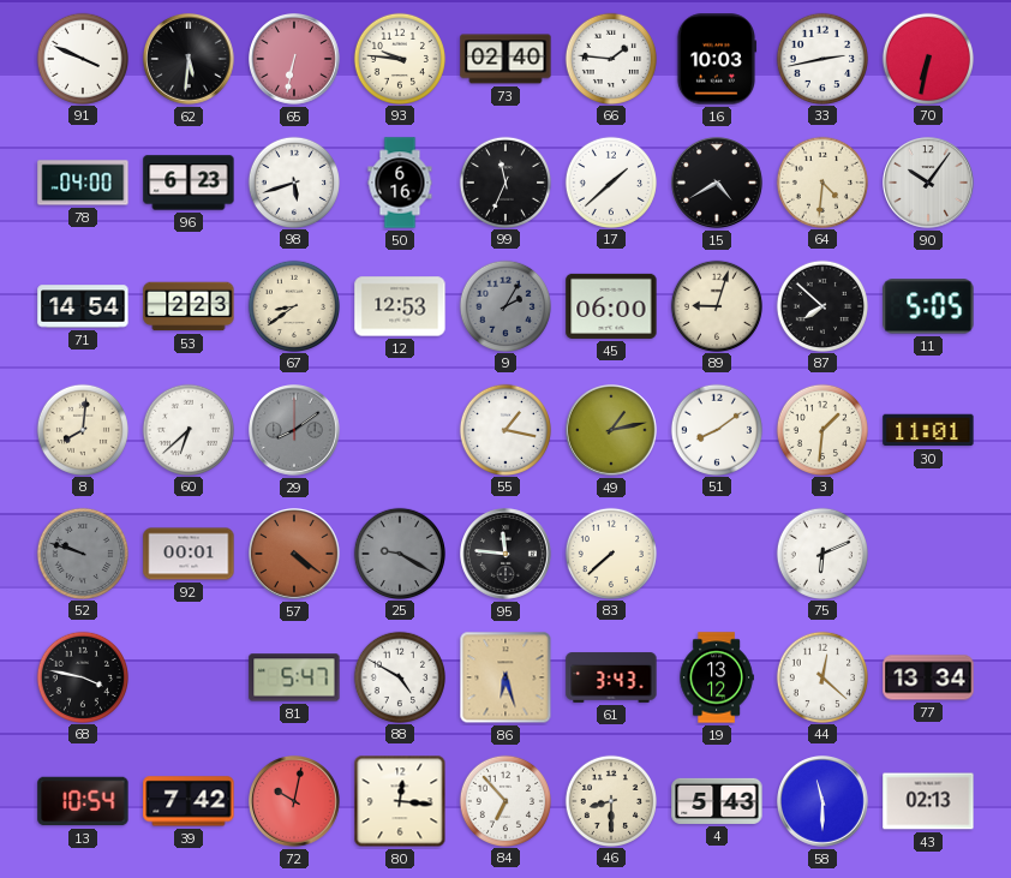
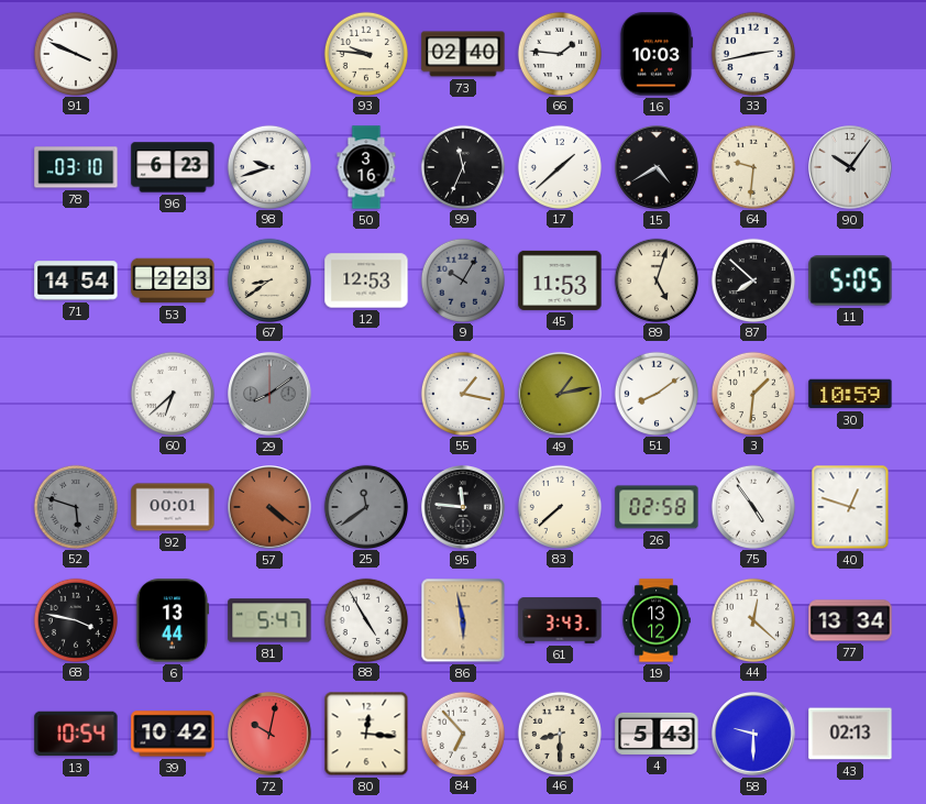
62: 5:31 -> none (190, 60)
65: 6:32 -> none (295, 60)
70: 6:32 -> none (927, 58)
78: 04:00 -> 03:10 (76, 167)
98: 5:42 -> 9:42 (268, 166)
50: 6:16 -> 3:16 (366, 167)
64: 4:31 -> 9:31 (752, 166)
9: 2:05 -> 10:05 (462, 279)
45: 06:00 -> 11:53 (560, 280)
89: 9:03 -> 5:03 (655, 279)
8: 8:01 -> none (82, 429)
30: 11:01 -> 10:59 (850, 394)
52: 9:48 -> 5:48 (75, 506)
25: 9:20 -> 11:39 (365, 506)
26: none -> 02:58 (657, 507)
75: 6:11 -> 4:54 (752, 506)
40: none -> 12:48 (850, 507)
6: none -> 13:44 (173, 620)
88: 4:50 -> 4:55 (365, 619)
86: 6:27 -> 5:58 (463, 620)
39: 7:42 -> 10:42 (173, 734)
58: 11:30 -> 9:30 (754, 735)
